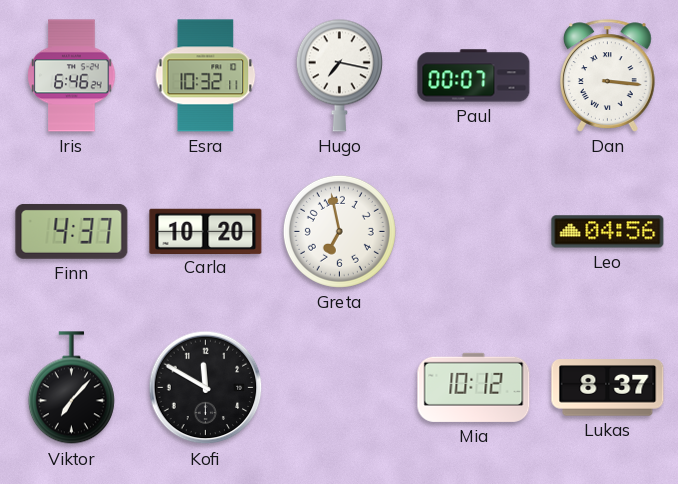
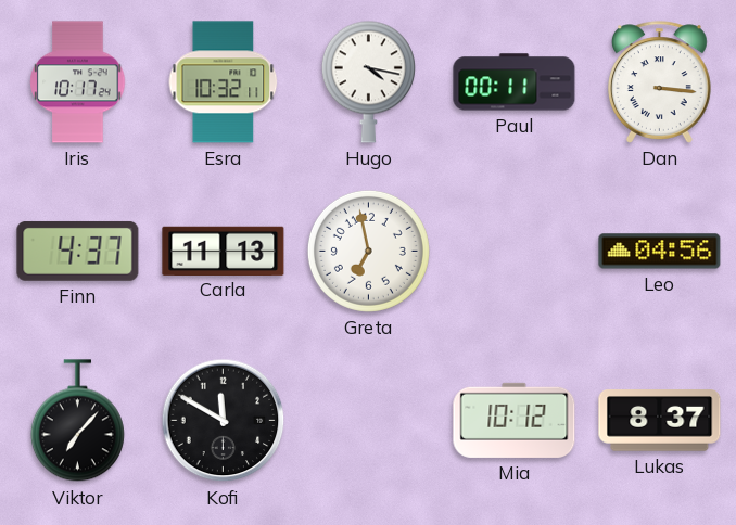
Iris: 6:46 -> 10:17 (78, 82)
Hugo: 7:17 -> 4:17 (368, 81)
Paul: 00:07 -> 00:11 (515, 82)
Carla: 10:20 -> 11:13 (224, 251)
